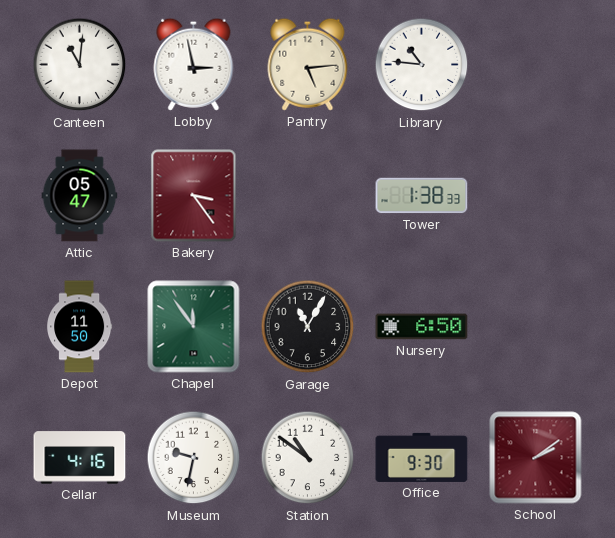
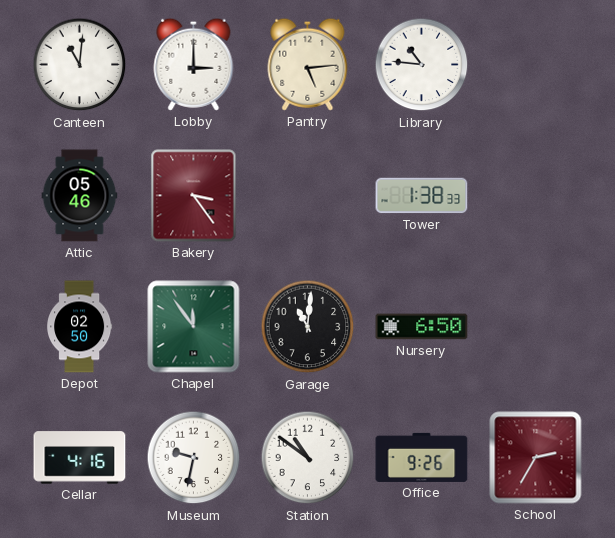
Lobby: 2:58 -> 3:00 (194, 64)
Attic: 05:47 -> 05:46 (80, 196)
Depot: 11:50 -> 02:50 (80, 327)
Garage: 11:05 -> 11:01 (308, 327)
Office: 9:30 -> 9:26 (422, 457)
School: 2:09 -> 2:35 (536, 458)
